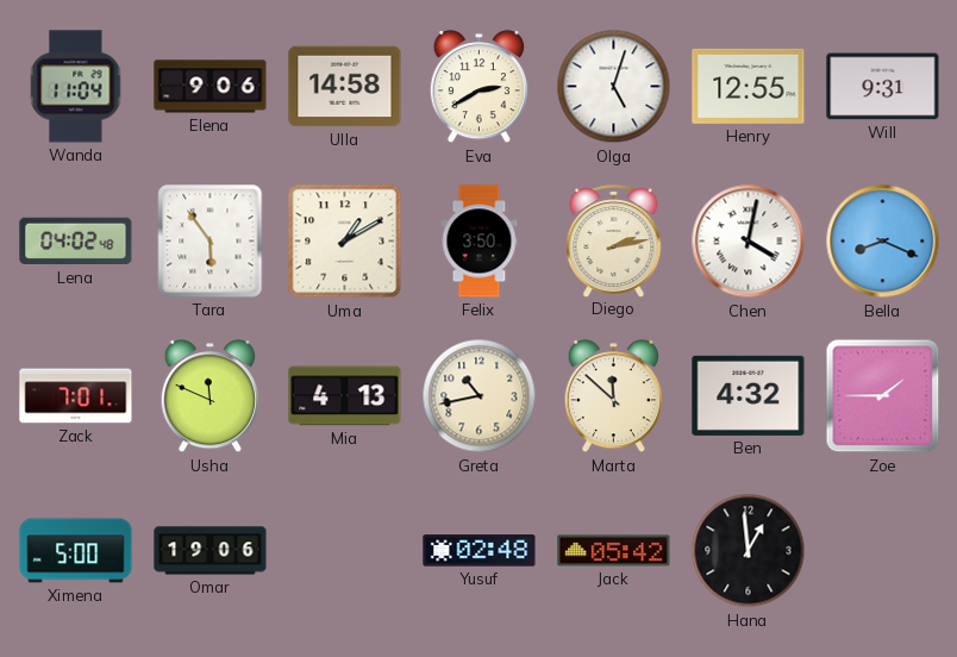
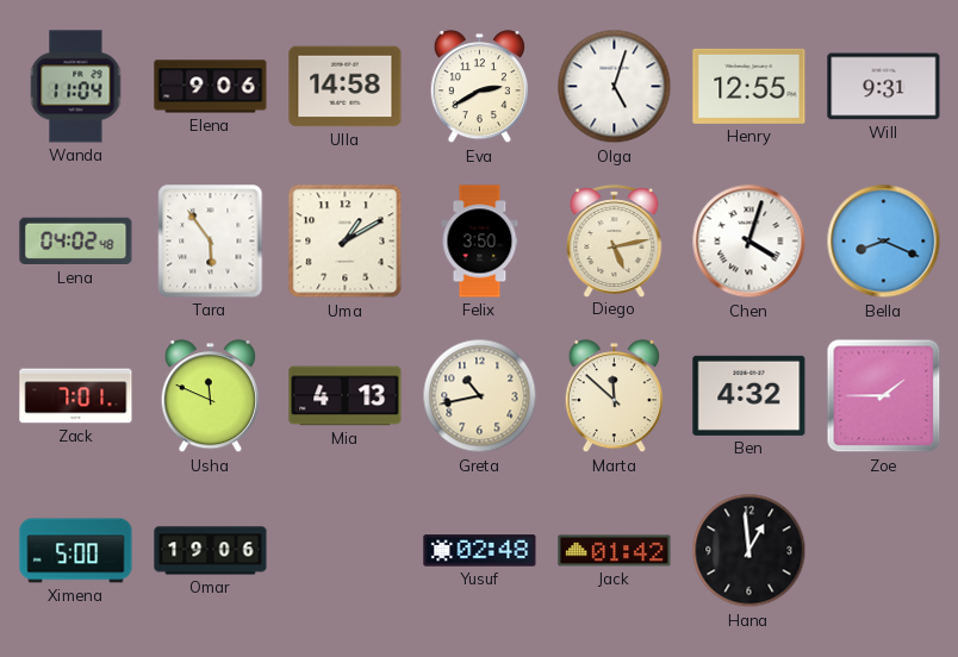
Diego: 2:13 -> 5:13 (615, 240)
Chen: 4:02 -> 4:03 (749, 242)
Jack: 05:42 -> 01:42 (615, 551)
